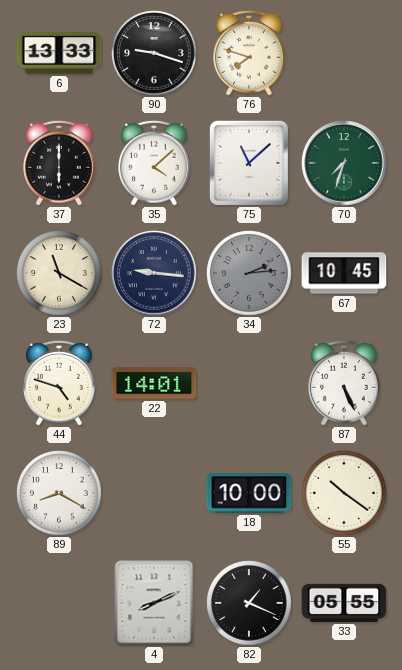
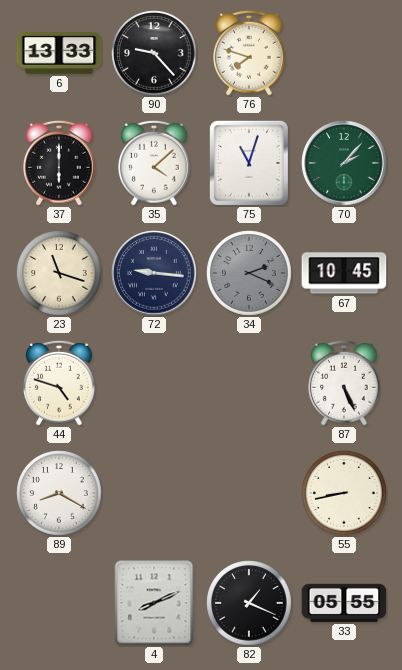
90: 9:18 -> 9:23 (154, 53)
75: 11:08 -> 11:03 (249, 163)
70: 7:33 -> 2:07 (344, 163)
23: 11:20 -> 11:18 (59, 273)
34: 2:14 -> 2:19 (249, 273)
22: 14:01 -> none (154, 383)
18: 10:00 -> none (249, 493)
55: 10:21 -> 8:43 (344, 493)
